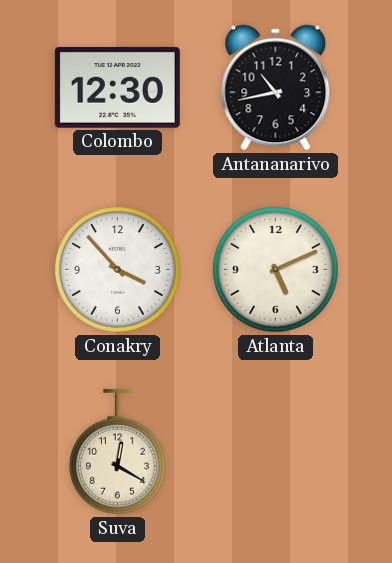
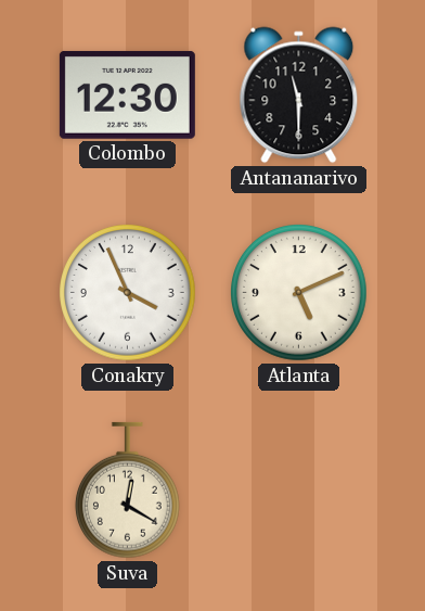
Antananarivo: 10:43 -> 11:30 (299, 96)
Conakry: 3:53 -> 3:56 (128, 293)
